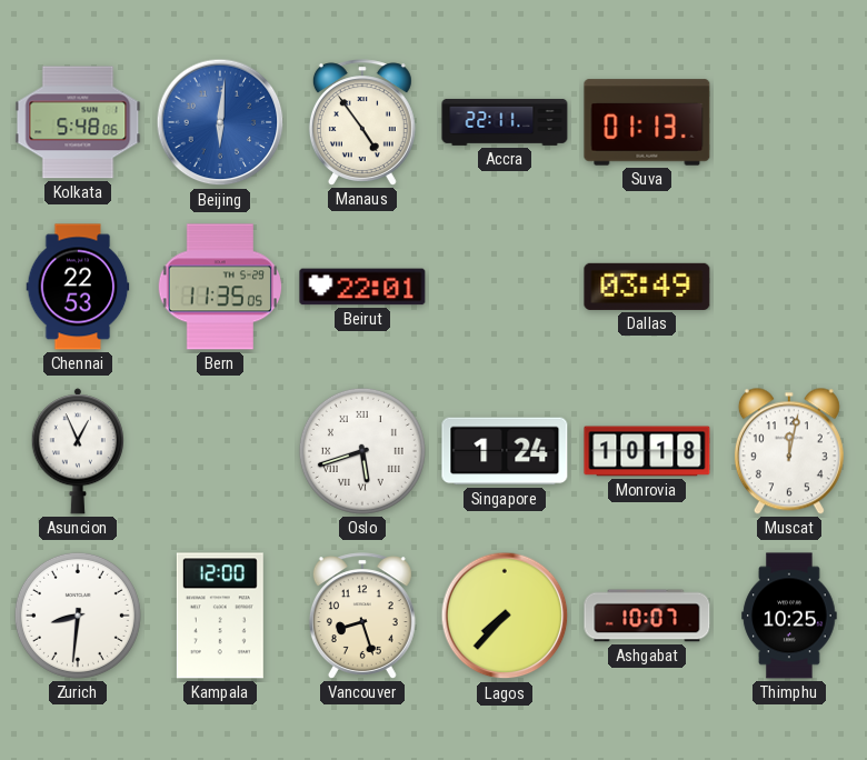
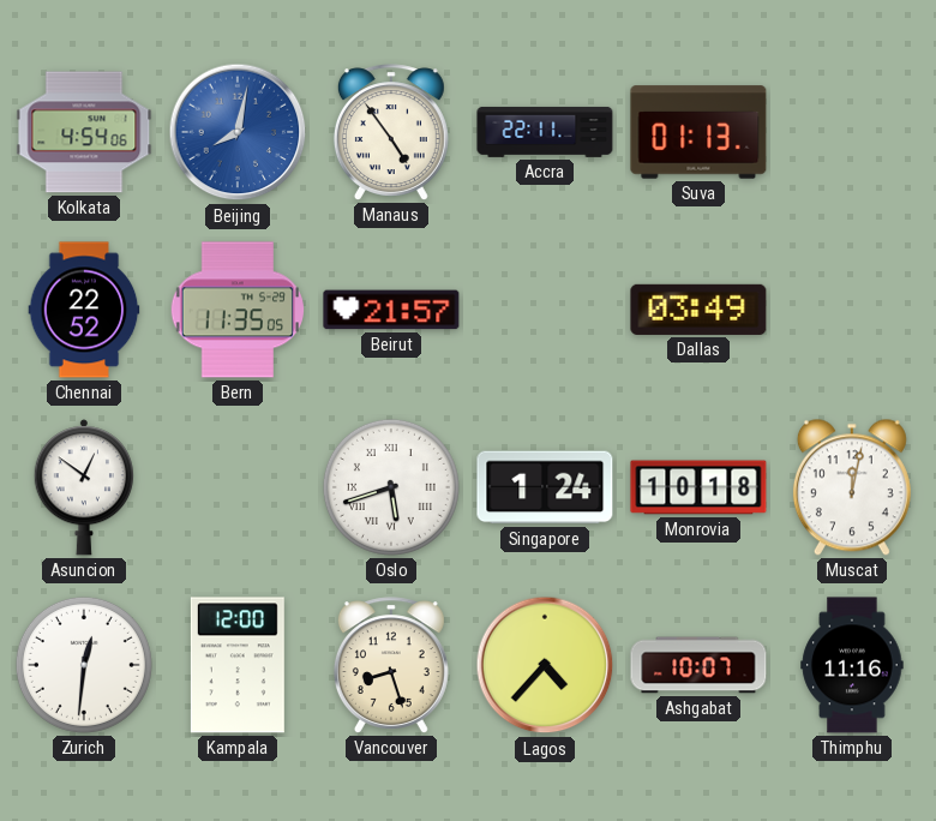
Kolkata: 5:48 -> 4:54 (84, 132)
Beijing: 6:01 -> 8:02 (238, 132)
Chennai: 22:53 -> 22:52 (84, 310)
Beirut: 22:01 -> 21:57 (391, 310)
Asuncion: 12:56 -> 12:51 (83, 487)
Zurich: 8:31 -> 12:31 (84, 665)
Lagos: 7:37 -> 4:37 (545, 665)
Thimphu: 10:25 -> 11:16 (852, 665)
